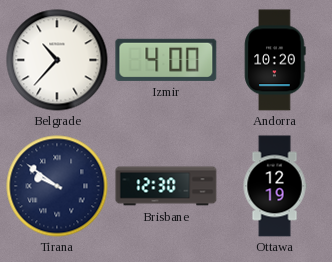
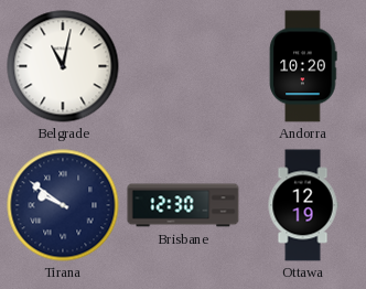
Belgrade: 10:37 -> 11:02 (63, 66)
Izmir: 4:00 -> none (166, 60)
